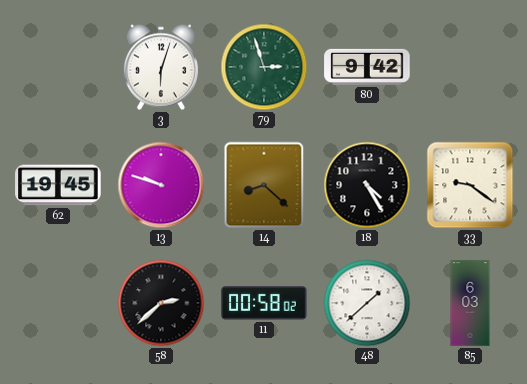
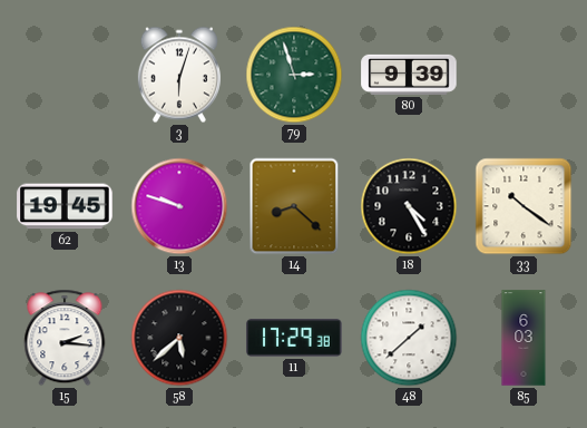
80: 9:42 -> 9:39 (409, 75)
33: 9:21 -> 10:21 (524, 206)
15: none -> 2:16 (65, 338)
58: 2:38 -> 5:38 (179, 338)
11: 00:58 -> 17:29 (294, 338)
